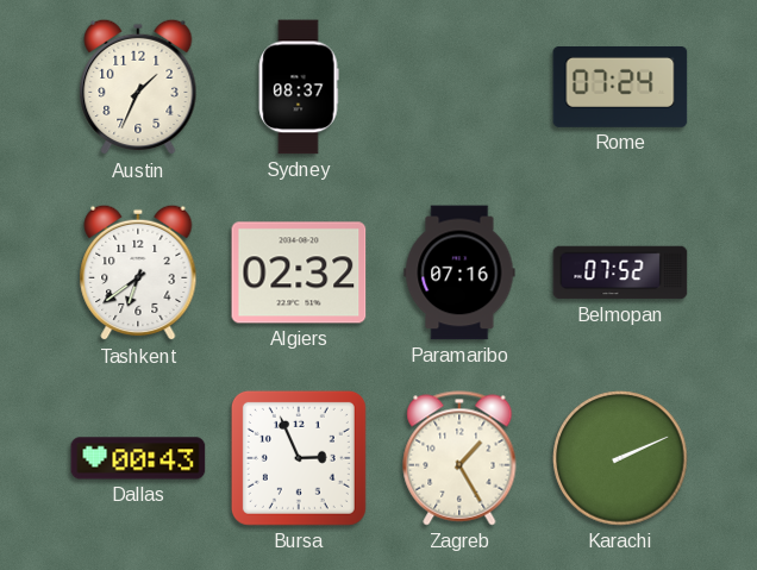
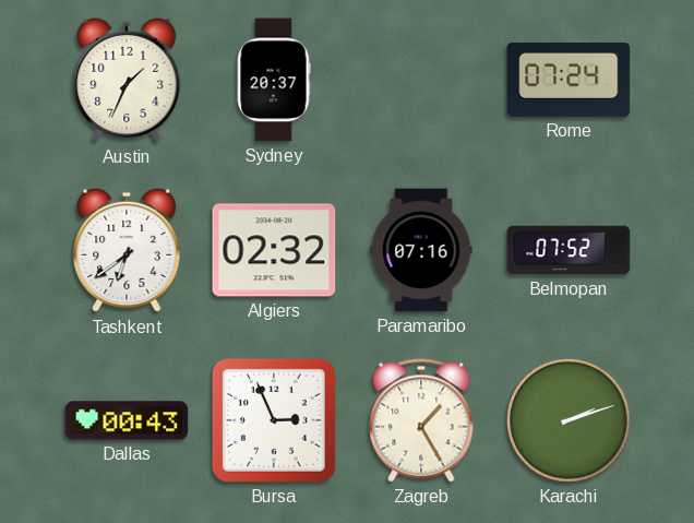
Sydney: 08:37 -> 20:37 (274, 80)
Karachi: 2:11 -> 2:12 (569, 420)
